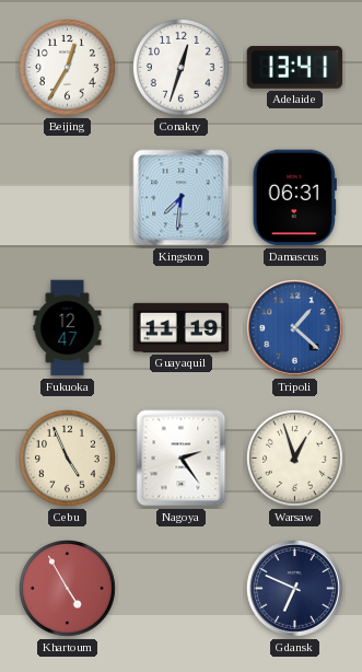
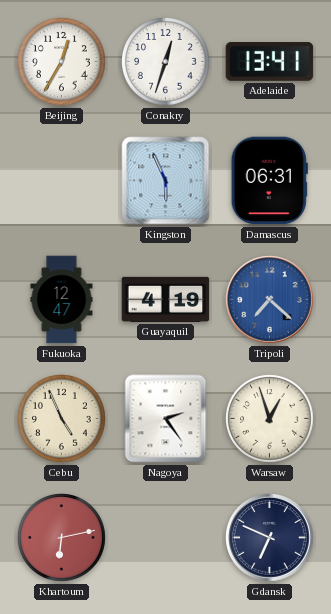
Kingston: 7:31 -> 5:56 (166, 181)
Guayaquil: 11:19 -> 4:19 (166, 299)
Tripoli: 1:22 -> 7:22 (270, 300)
Khartoum: 4:55 -> 6:13 (62, 538)
